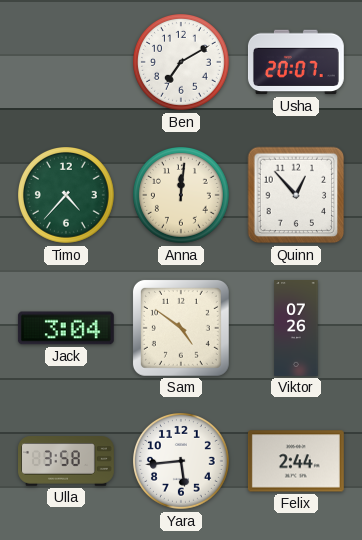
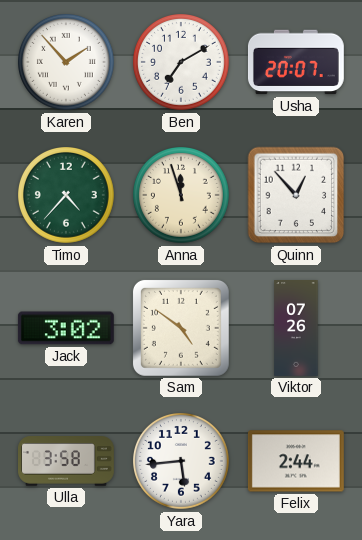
Karen: none -> 1:53 (67, 63)
Anna: 12:01 -> 11:57 (182, 196)
Jack: 3:04 -> 3:02 (66, 328)
